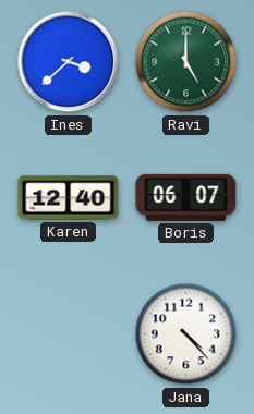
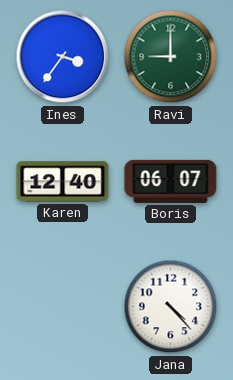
Ines: 3:38 -> 3:36 (63, 57)
Ravi: 5:00 -> 9:00 (171, 57)
